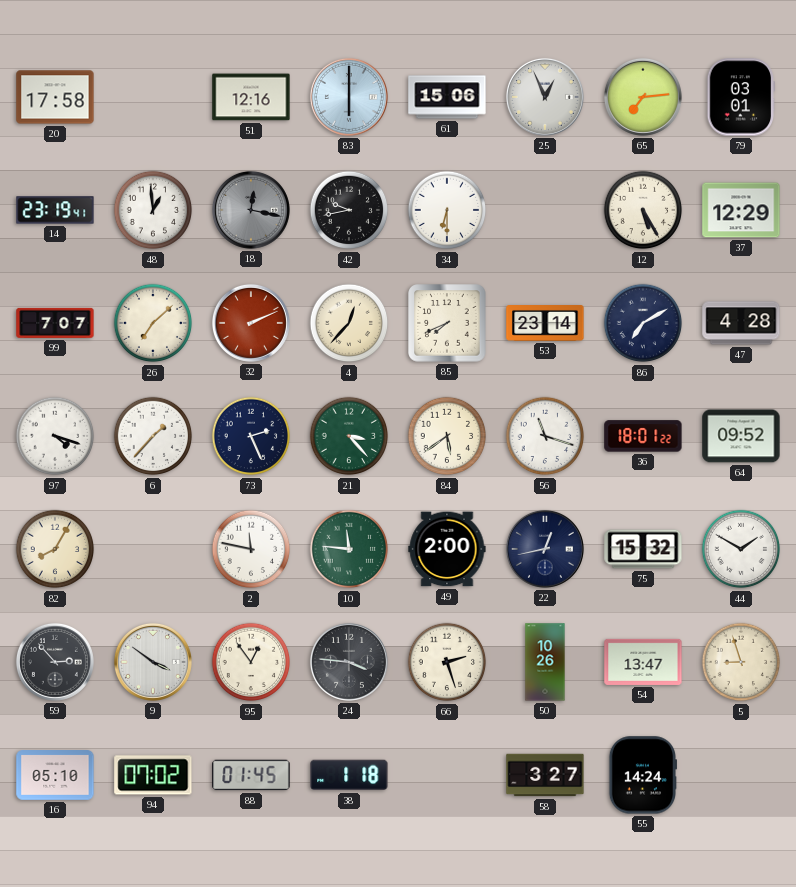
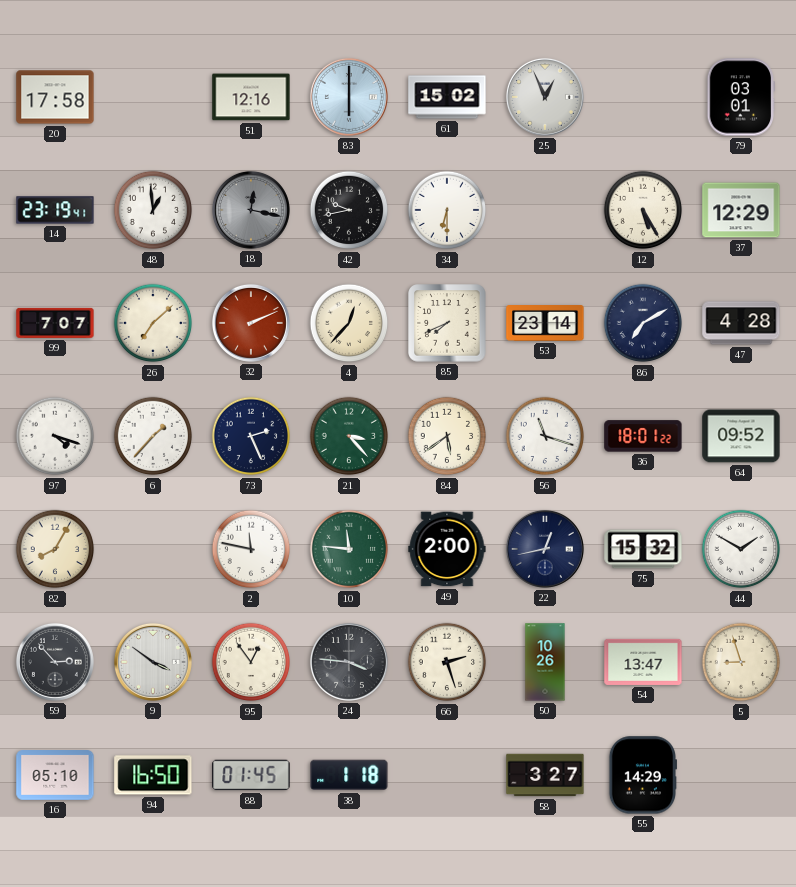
61: 15:06 -> 15:02 (447, 97)
65: 7:14 -> none (643, 97)
94: 07:02 -> 16:50 (153, 775)
55: 14:24 -> 14:29 (642, 775)
